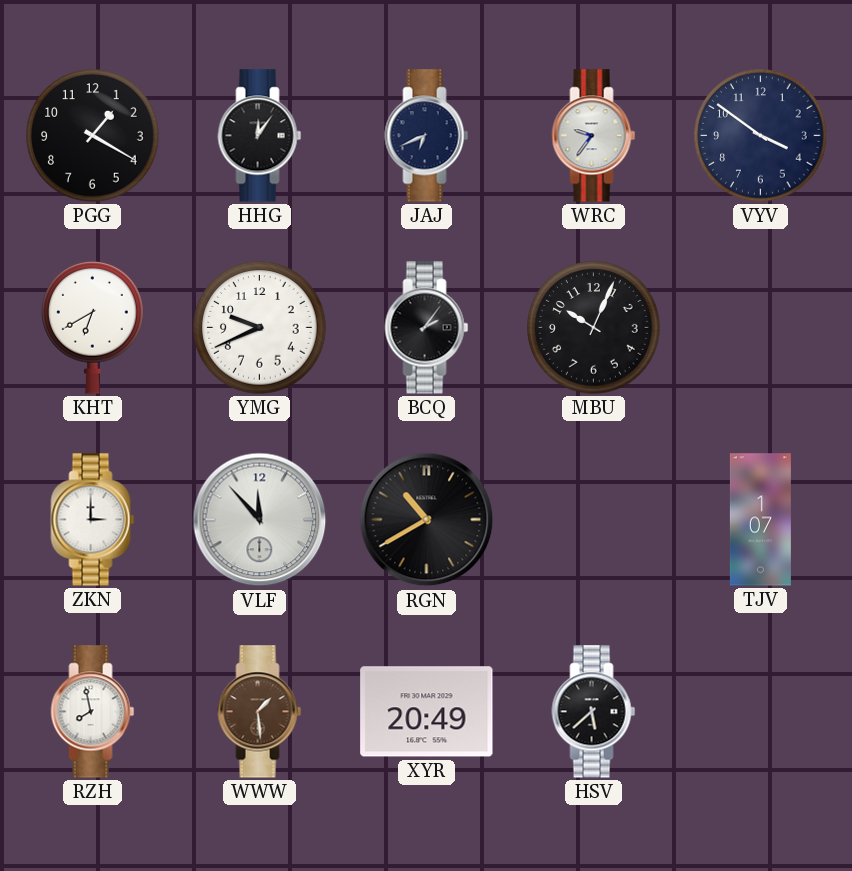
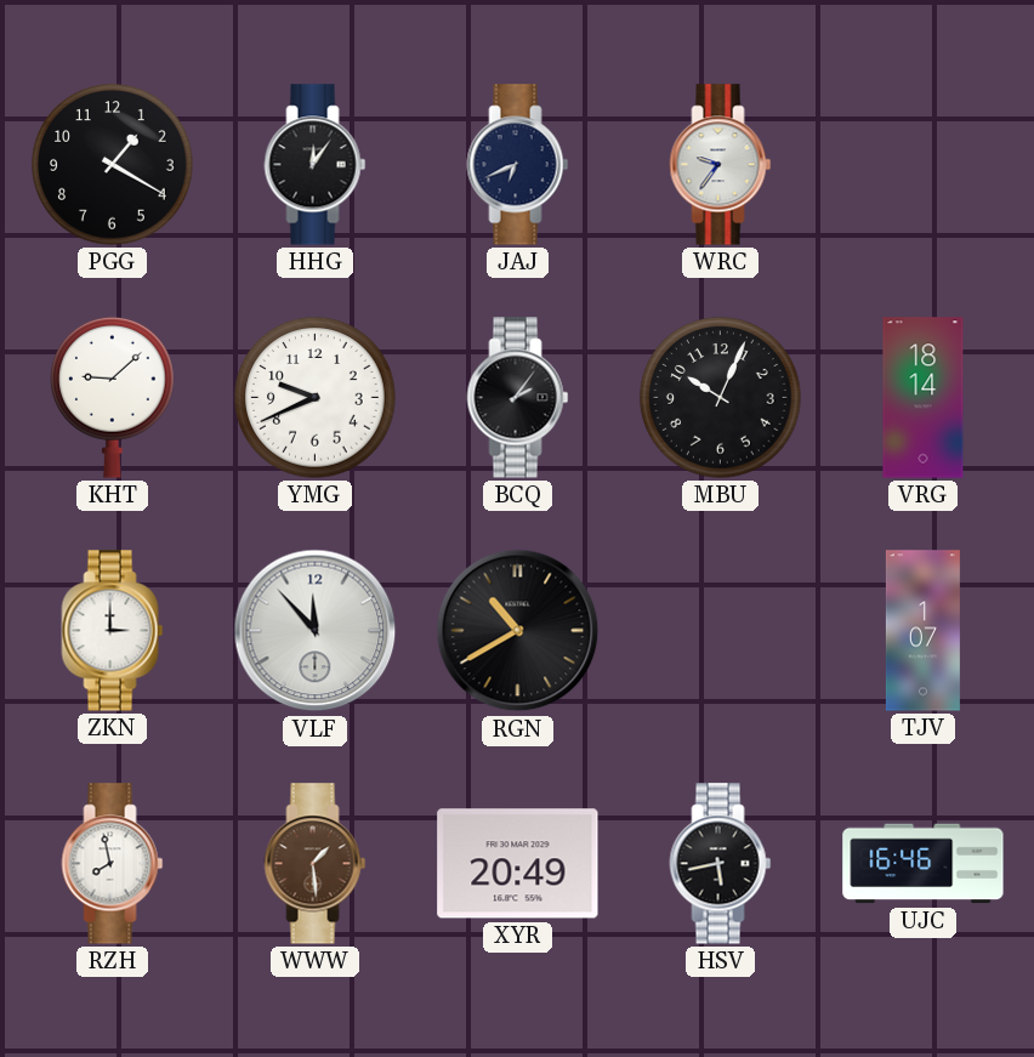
VYV: 3:51 -> none (761, 136)
KHT: 6:40 -> 9:08 (113, 397)
VRG: none -> 18:14 (924, 398)
HSV: 5:38 -> 5:43 (721, 864)
UJC: none -> 16:46 (924, 864)
